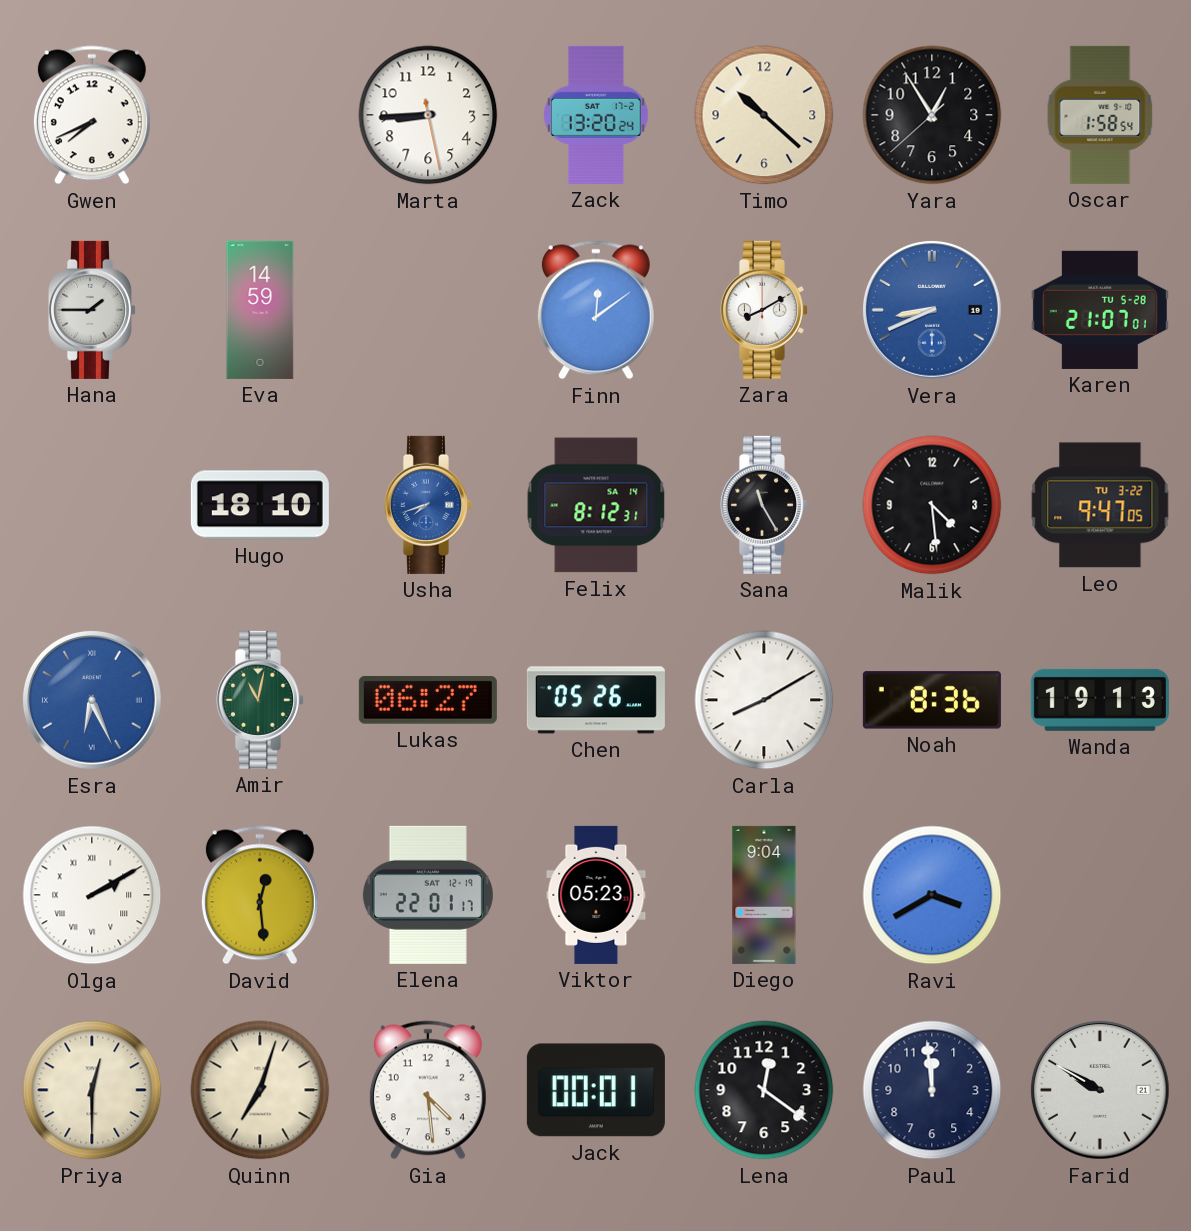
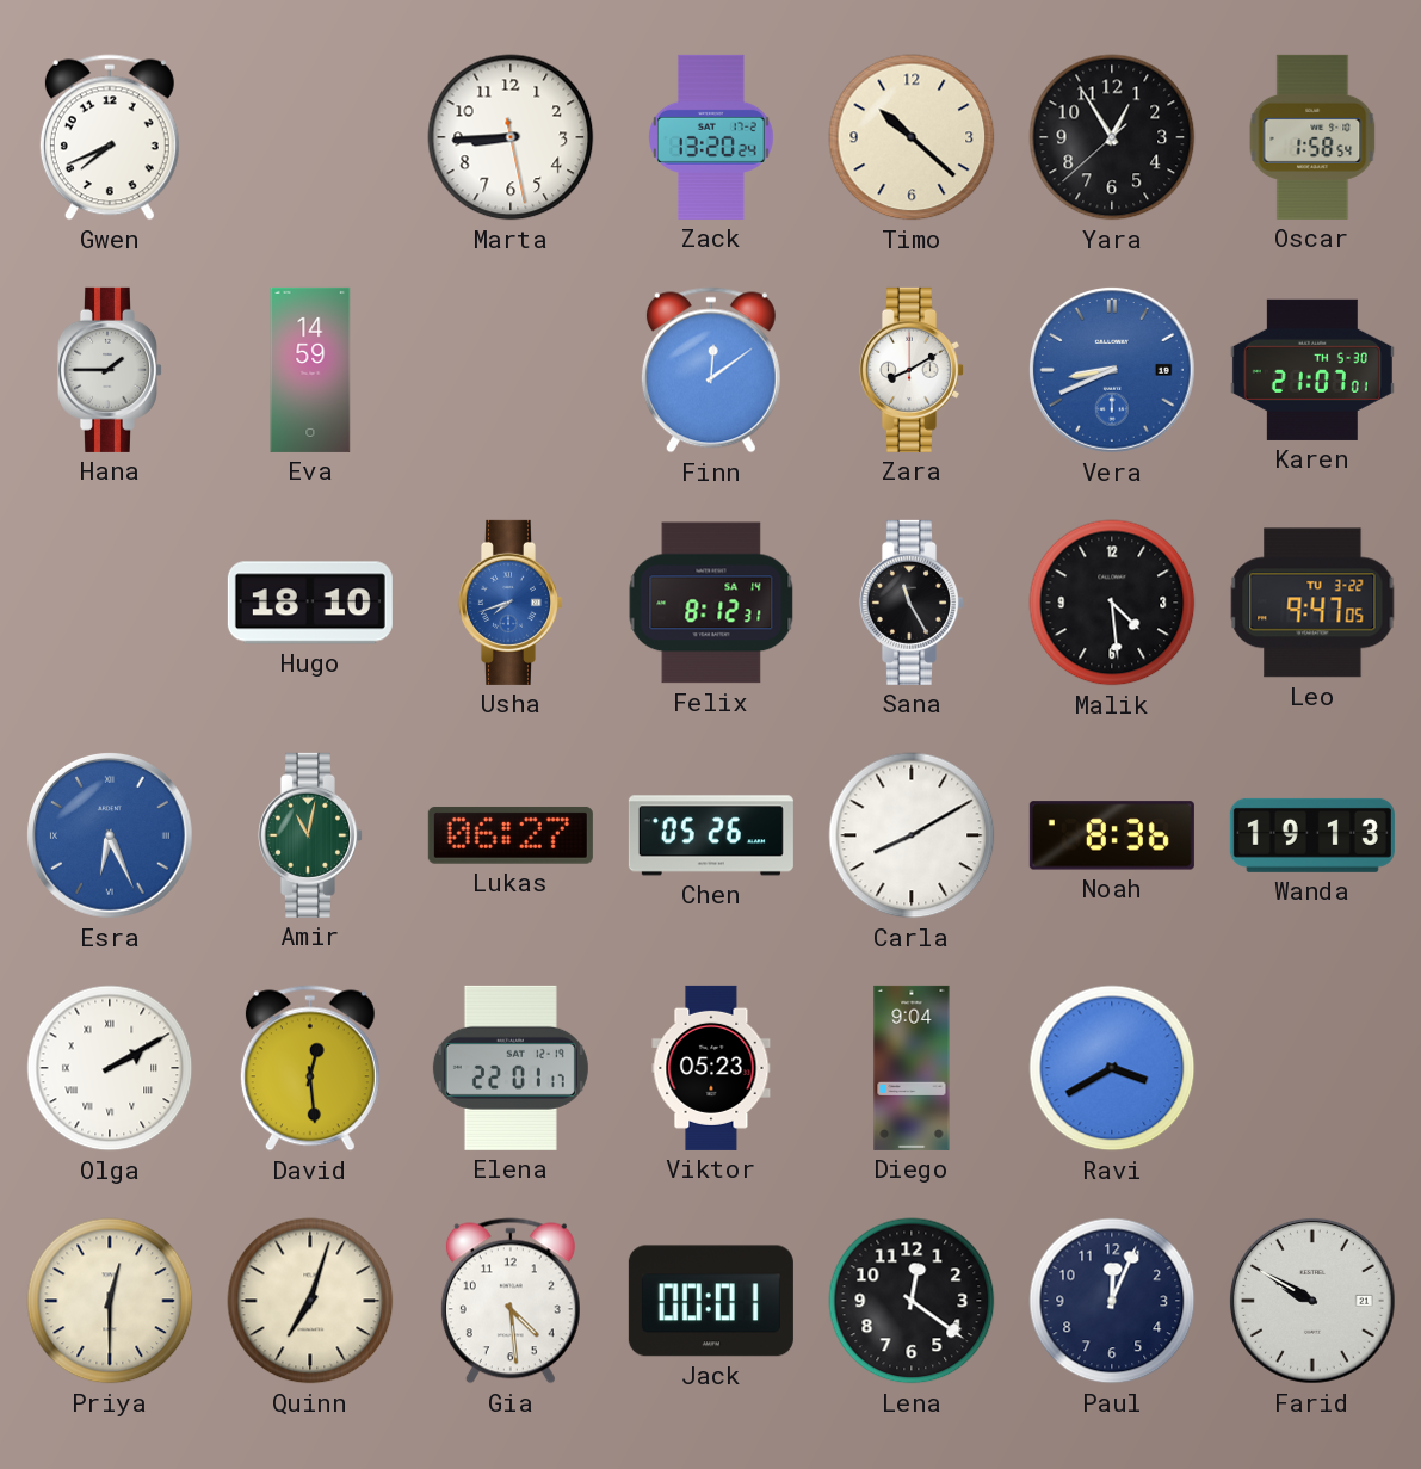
Karen date: TU 5-28 -> TH 5-30 (1312, 370)
Paul: 11:59 -> 12:04 (1112, 1301)
